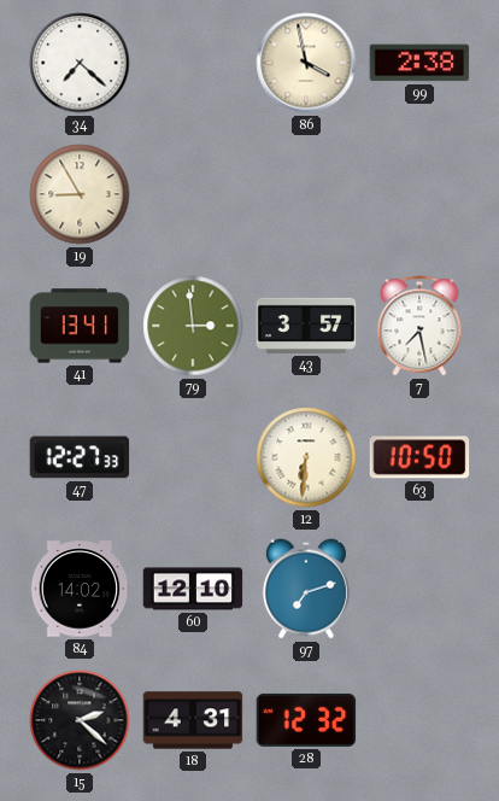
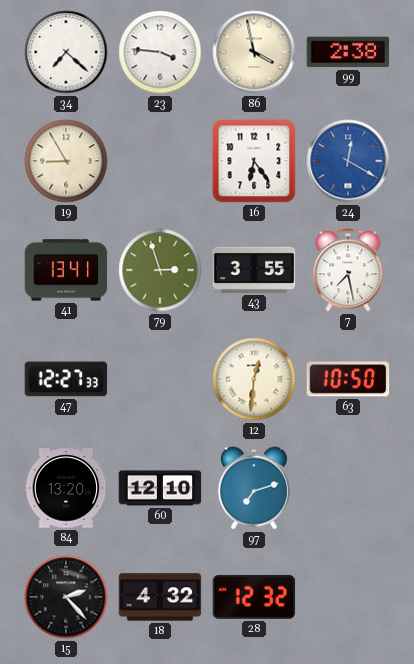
23: none -> 3:46 (160, 52)
16: none -> 6:24 (254, 161)
24: none -> 12:20 (348, 161)
79: 2:59 -> 2:57 (160, 270)
43: 3:57 -> 3:55 (254, 270)
12: 6:31 -> 12:31 (254, 379)
84: 14:02 -> 13:20 (66, 488)
15: 2:22 -> 2:23 (66, 597)
18: 4:31 -> 4:32 (160, 597)
